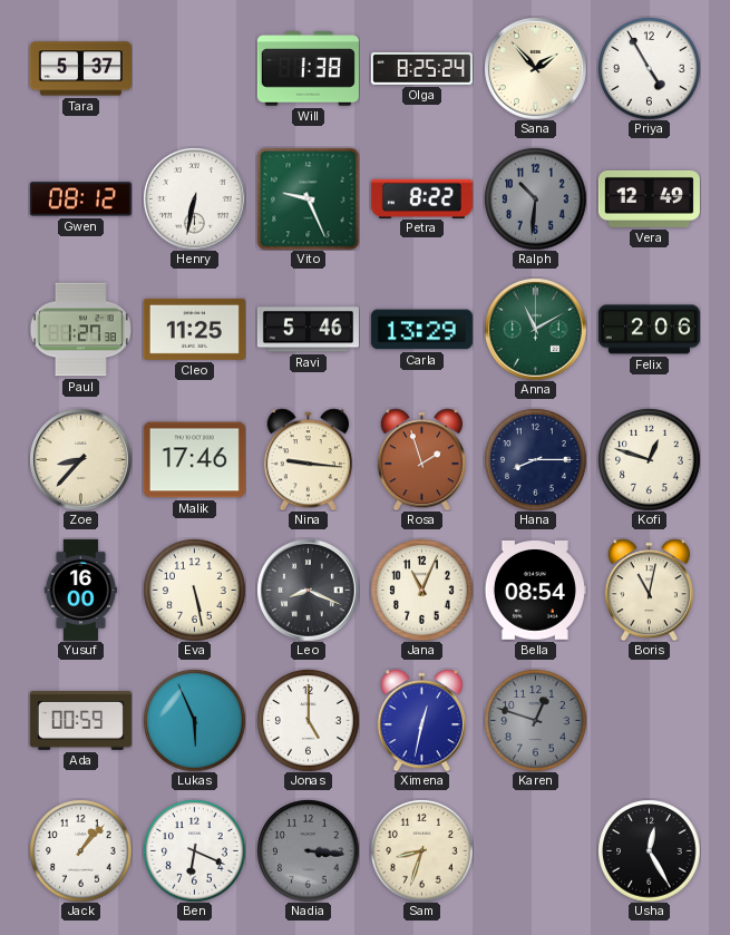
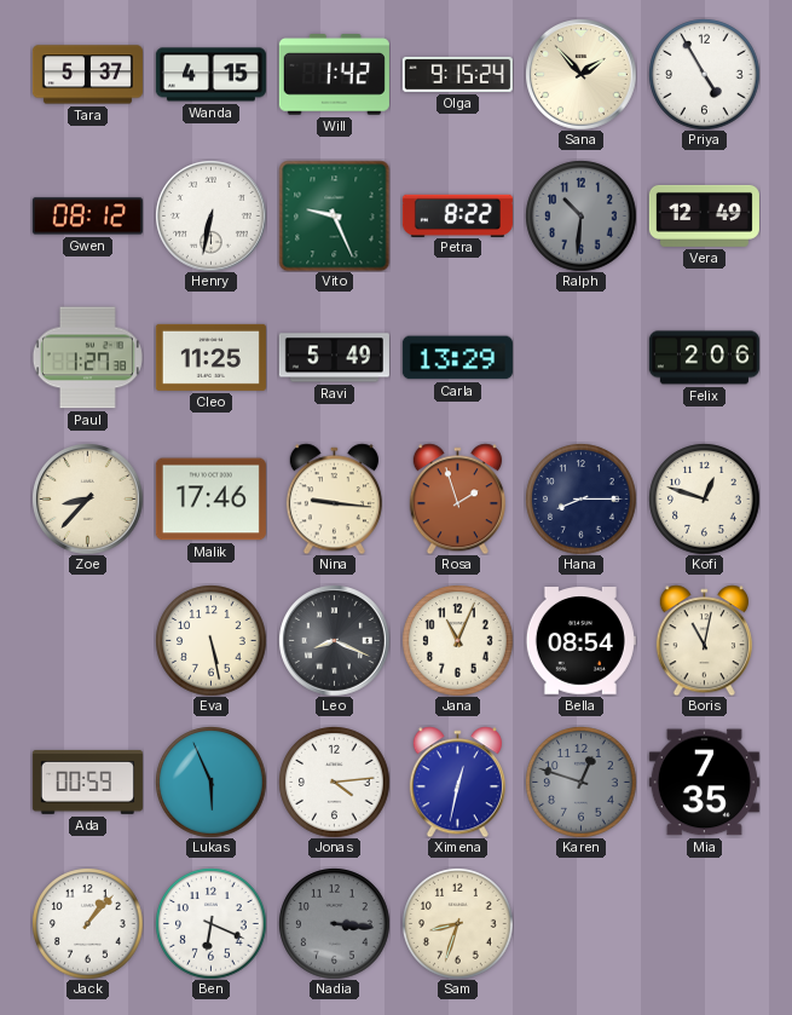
Wanda: none -> 4:15 (210, 75)
Will: 1:38 -> 1:42 (334, 75)
Olga: 8:25 -> 9:15 (457, 75)
Ravi: 5:46 -> 5:49 (334, 358)
Anna: 11:10 -> none (536, 330)
Yusuf: 16:00 -> none (80, 590)
Jonas: 5:00 -> 4:14 (334, 782)
Mia: none -> 7:35 (704, 783)
Usha: 12:25 -> none (649, 850)
